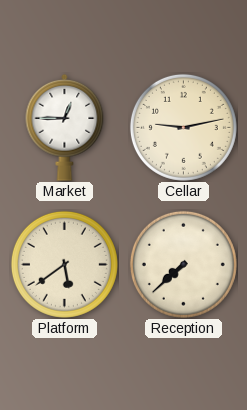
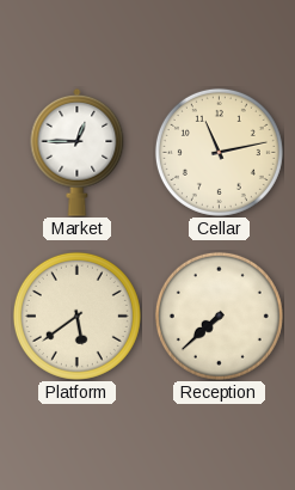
Cellar: 9:13 -> 11:13 (219, 152)
